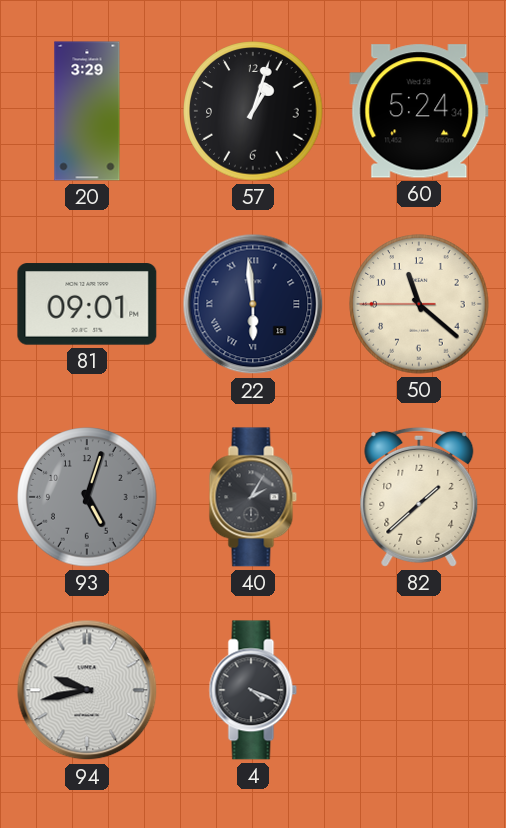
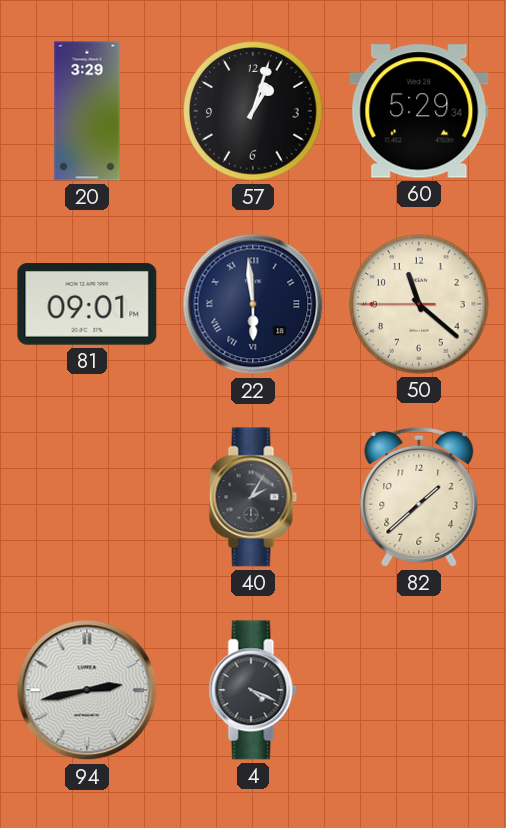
60: 5:24 -> 5:29 (419, 111)
93: 5:03 -> none (87, 497)
94: 9:43 -> 2:43 (87, 690)
